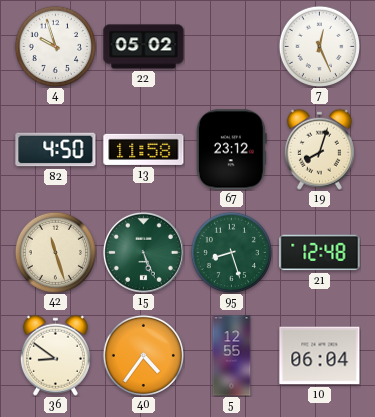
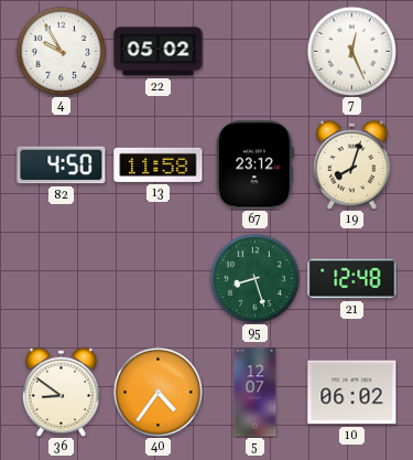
4: 9:57 -> 9:55 (61, 51)
42: 11:27 -> none (55, 252)
15: 5:26 -> none (143, 252)
5: 12:55 -> 12:07 (256, 393)
10: 06:04 -> 06:02 (352, 393)
